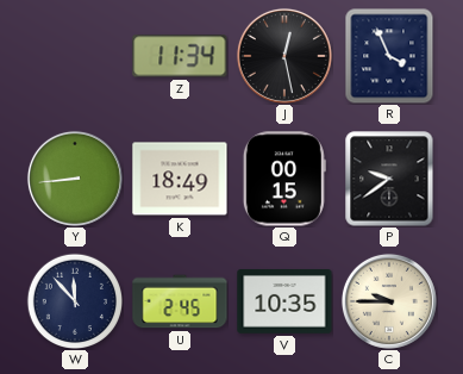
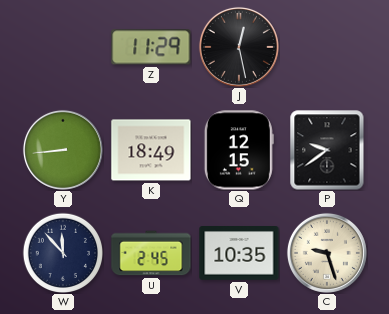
Z: 11:34 -> 11:29 (151, 47)
R: 3:56 -> none (389, 56)
Q: 00:15 -> 12:15 (239, 150)
C: 9:45 -> 9:27 (327, 253)
